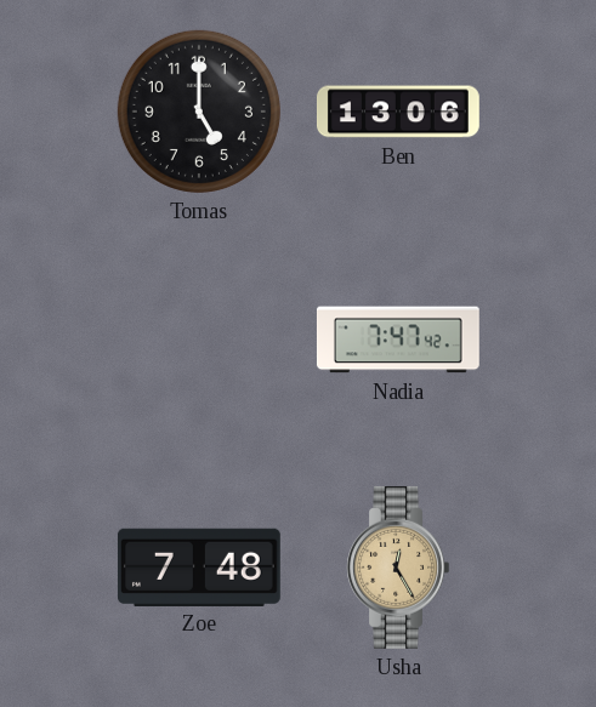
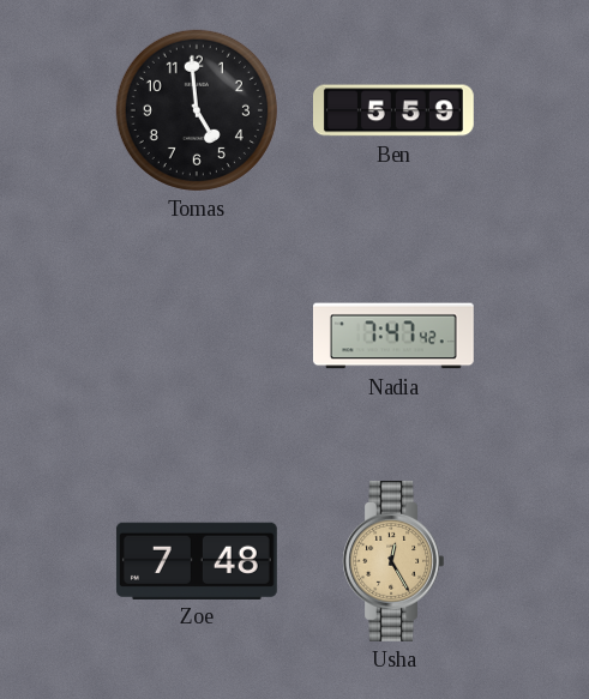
Tomas: 5:00 -> 4:59 (197, 110)
Ben: 13:06 -> 5:59 (393, 110)
